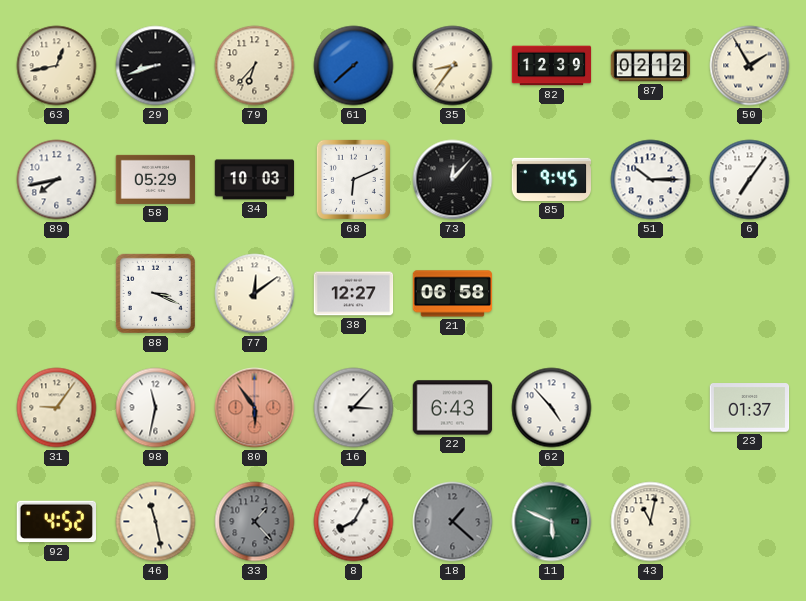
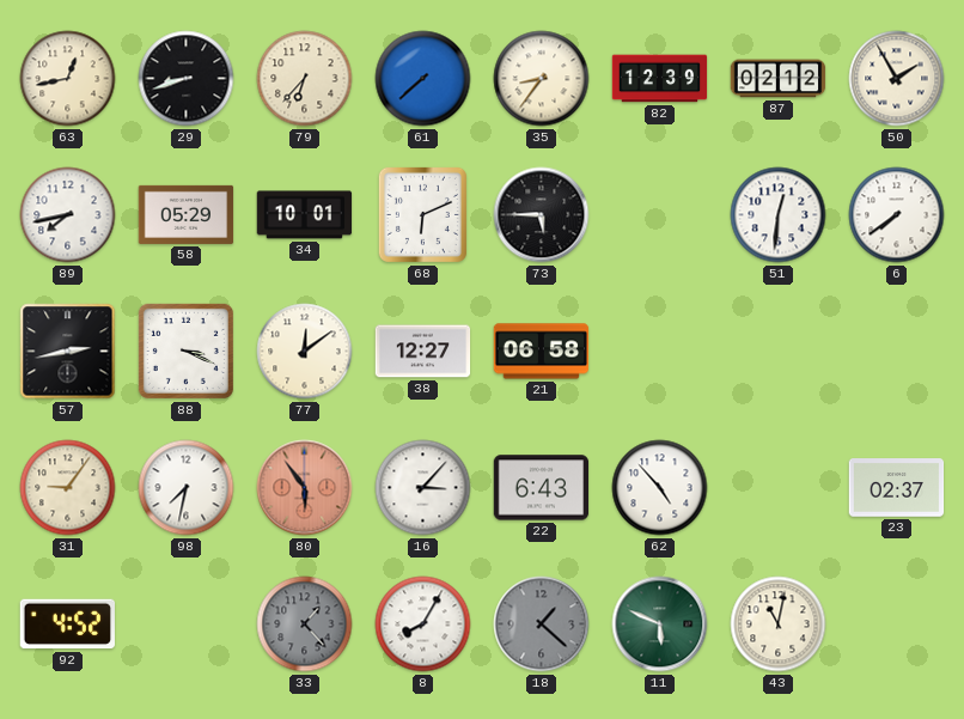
34: 10:03 -> 10:01 (305, 215)
73: 12:07 -> 5:45 (542, 215)
85: 9:45 -> none (552, 179)
51: 10:15 -> 12:31 (779, 215)
6: 7:06 -> 7:39 (897, 215)
57: none -> 2:43 (68, 352)
98: 11:32 -> 7:32 (187, 488)
23: 01:37 -> 02:37 (897, 488)
46: 11:28 -> none (156, 522)
